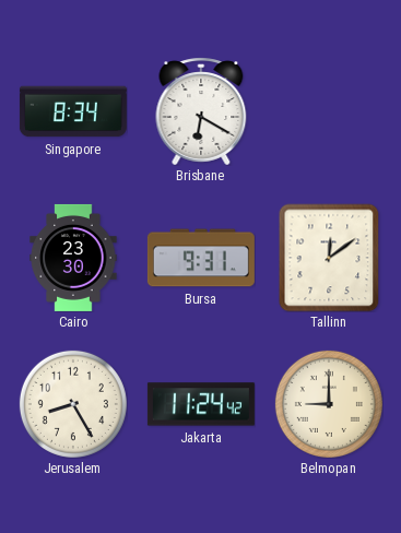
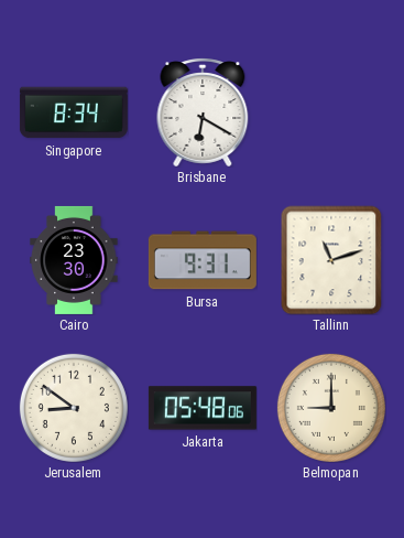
Tallinn: 12:09 -> 11:12 (331, 260)
Jerusalem: 8:25 -> 8:51 (74, 408)
Jakarta: 11:24 -> 05:48 (203, 408)
